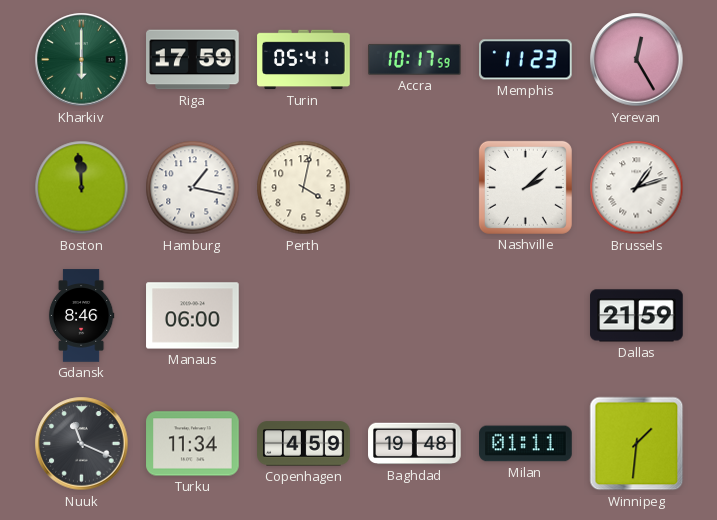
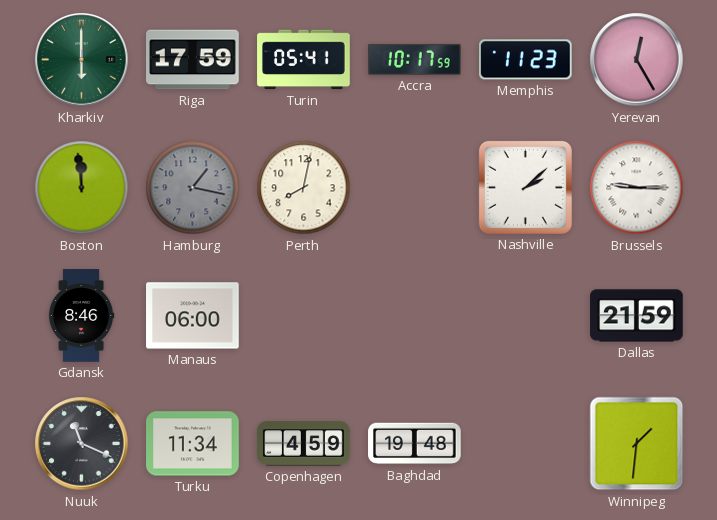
Hamburg dial: white -> grey (193, 188)
Perth: 4:02 -> 8:02 (304, 188)
Brussels: 1:12 -> 9:15 (637, 188)
Milan: 01:11 -> none (526, 444)
